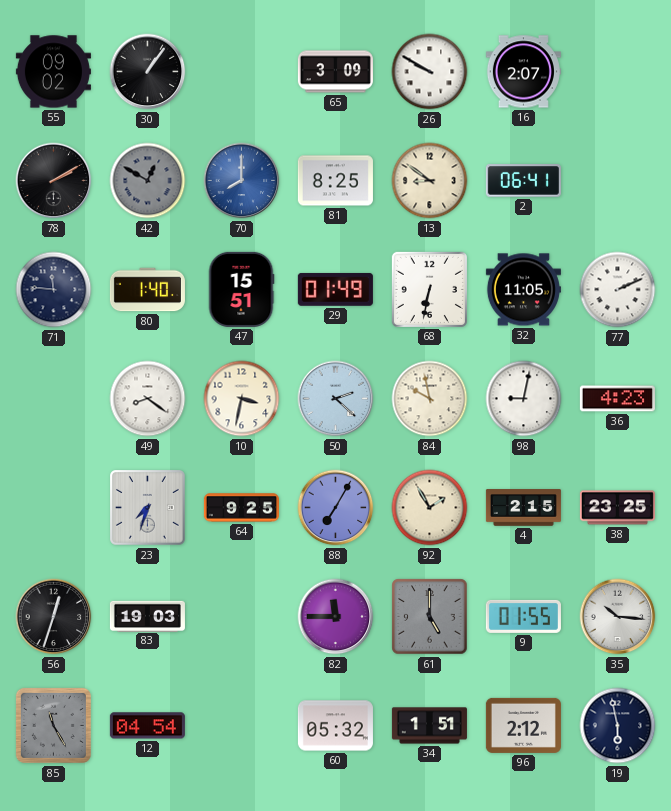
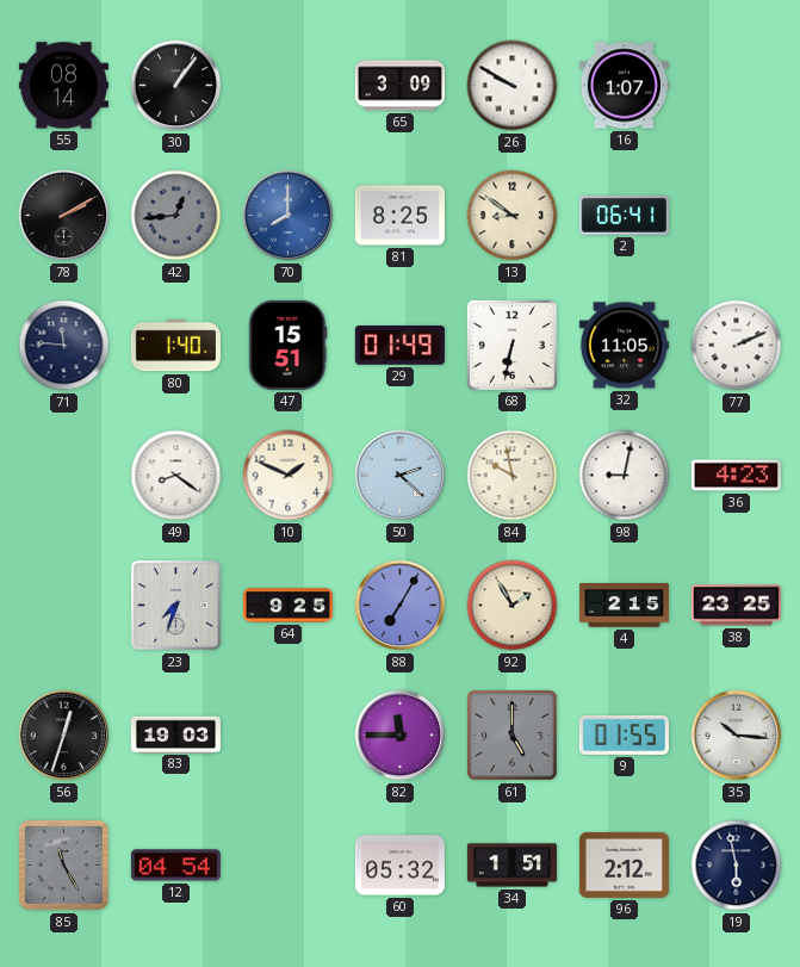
55: 09:02 -> 08:14 (63, 86)
16: 2:07 -> 1:07 (624, 86)
42: 12:50 -> 12:44 (176, 216)
10: 3:32 -> 1:49 (289, 476)
